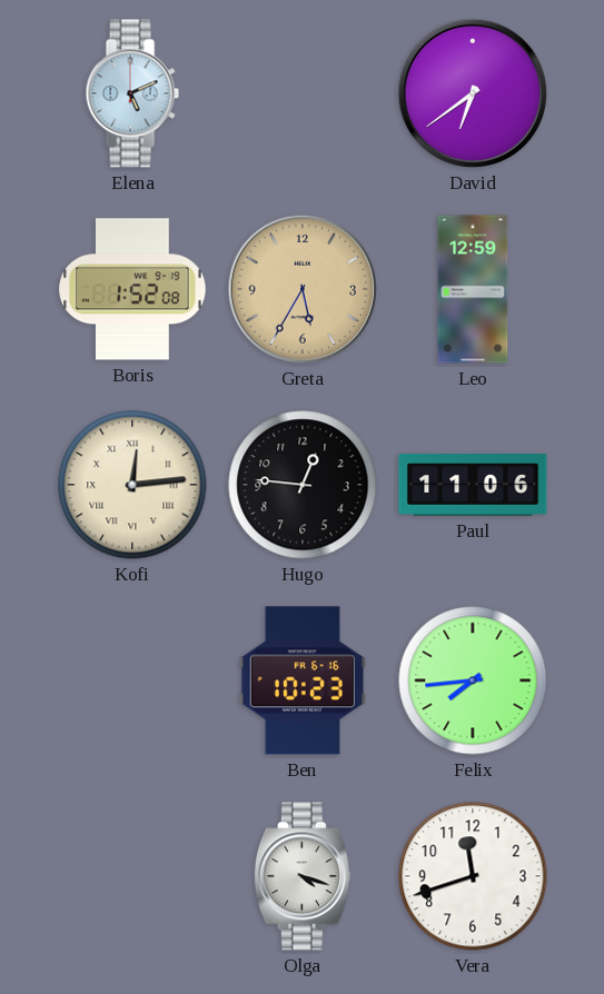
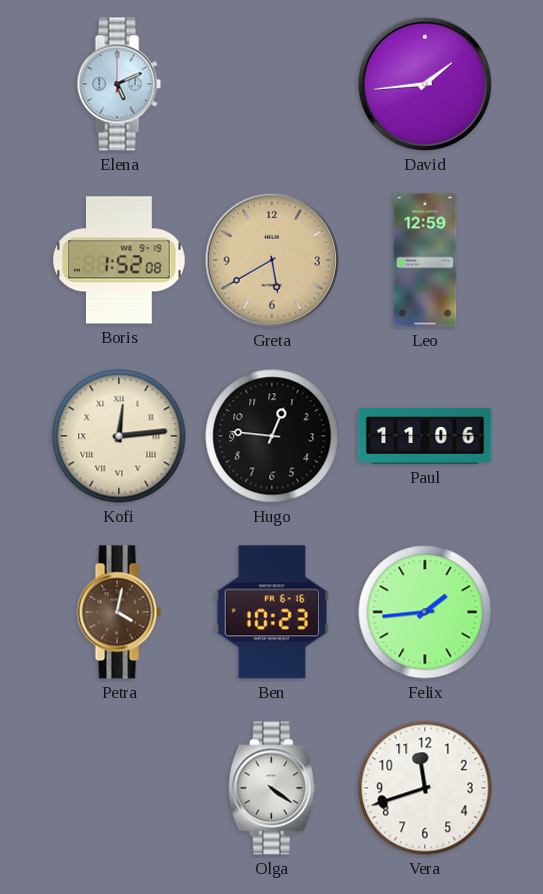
David: 6:39 -> 1:44 (425, 84)
Greta: 5:35 -> 5:40 (272, 260)
Petra: none -> 4:02 (119, 612)
Felix: 7:44 -> 1:44 (425, 612)
Olga: 4:18 -> 4:21 (272, 788)
